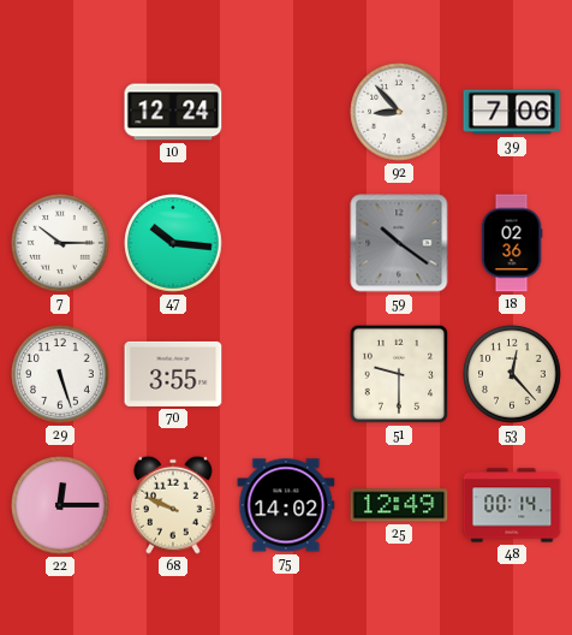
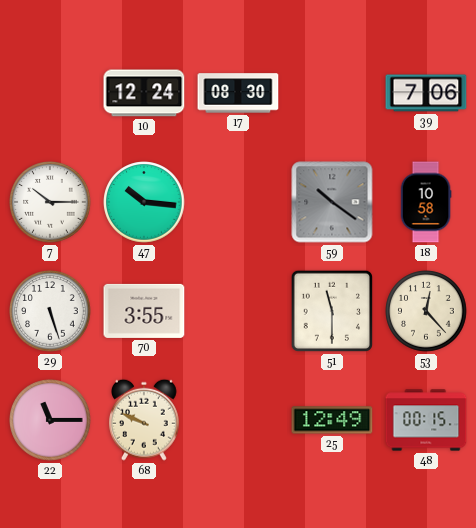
17: none -> 08:30 (238, 93)
92: 8:53 -> none (399, 112)
18: 02:36 -> 10:58 (426, 202)
51: 9:30 -> 11:30 (332, 311)
22: 12:15 -> 11:15 (50, 420)
75: 14:02 -> none (286, 505)
48: 00:14 -> 00:15 (426, 420)
